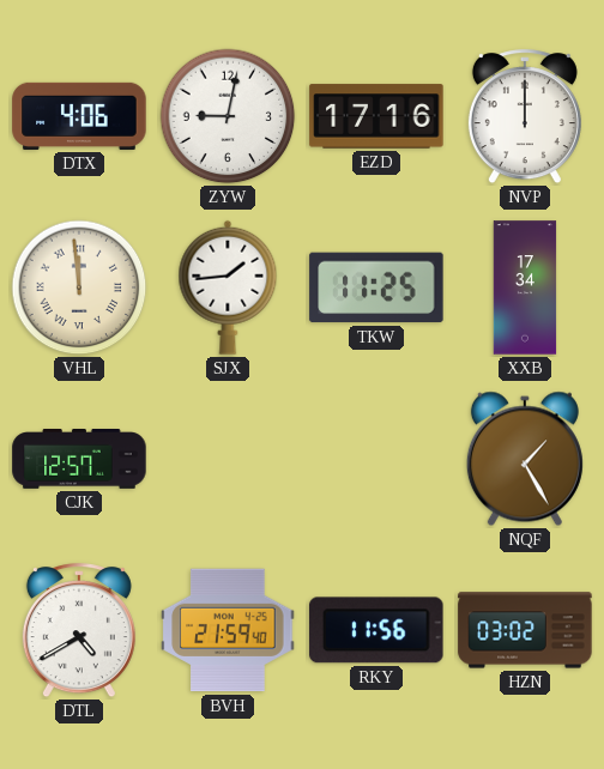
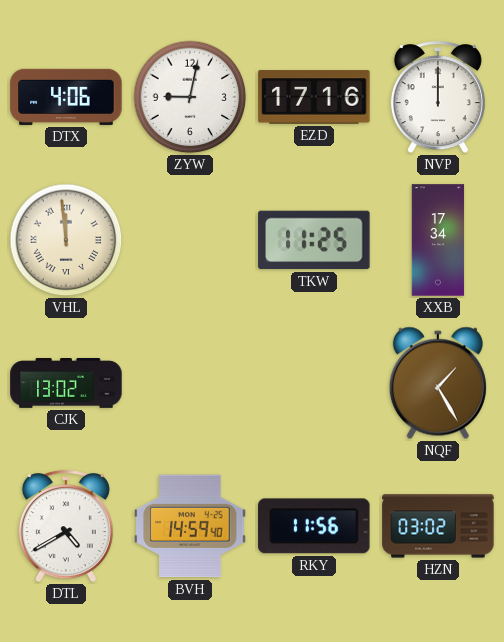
SJX: 1:44 -> none (228, 287)
CJK: 12:57 -> 13:02 (66, 384)
BVH: 21:59 -> 14:59 (190, 526)
